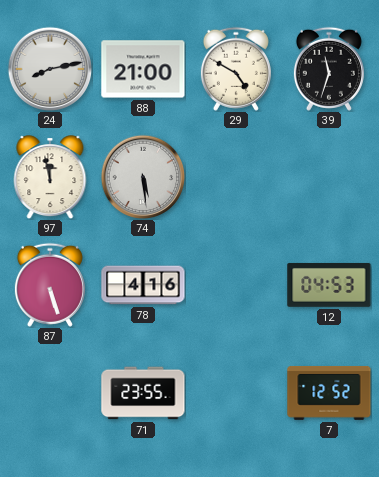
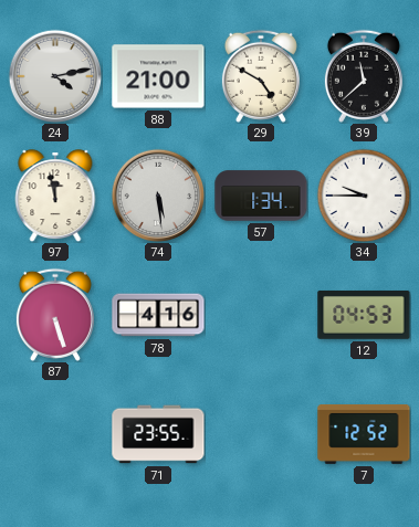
24: 8:13 -> 4:13 (55, 76)
39: 11:33 -> 11:38 (364, 76)
57: none -> 1:34 (261, 196)
34: none -> 9:45 (364, 196)
